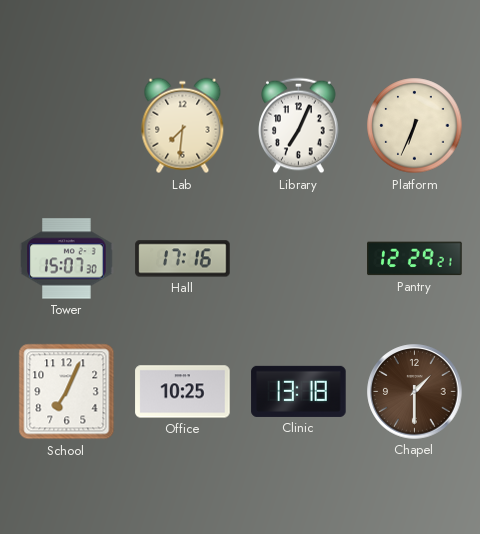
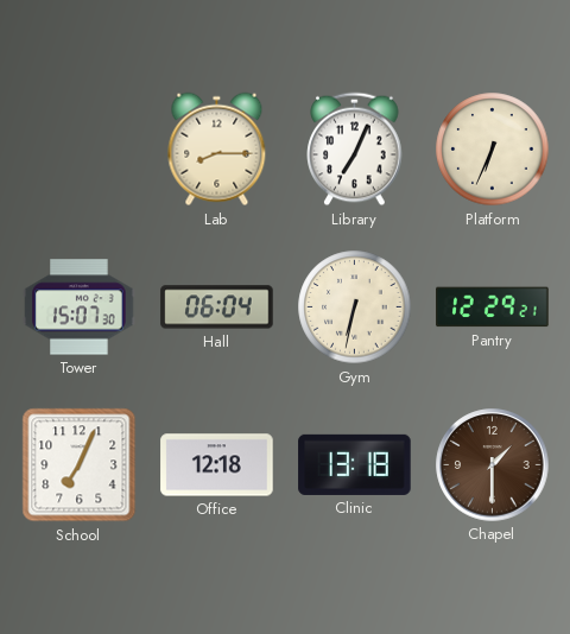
Lab: 7:31 -> 8:15 (217, 150)
Hall: 17:16 -> 06:04 (217, 308)
Gym: none -> 6:32 (355, 308)
Office: 10:25 -> 12:18 (217, 465)
